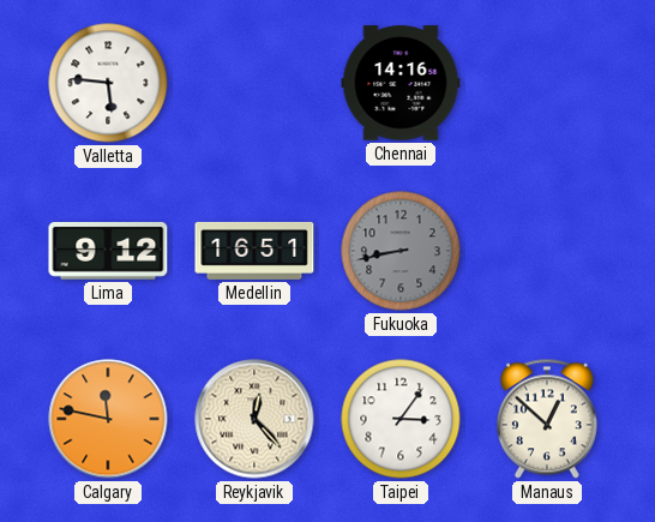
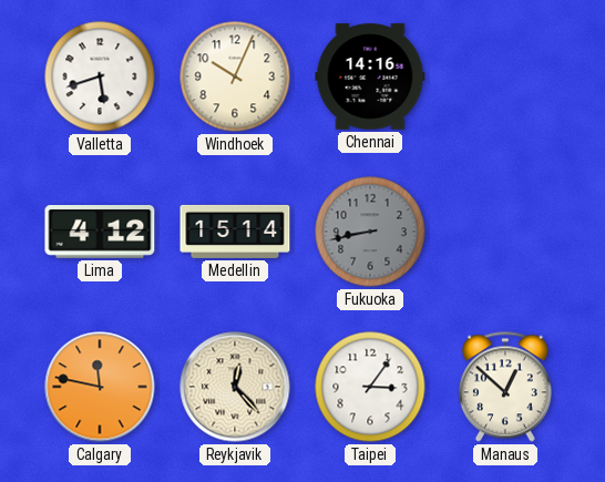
Valletta: 5:46 -> 5:42 (100, 76)
Windhoek: none -> 10:04 (235, 76)
Lima: 9:12 -> 4:12 (100, 233)
Medellin: 16:51 -> 15:14 (235, 232)
